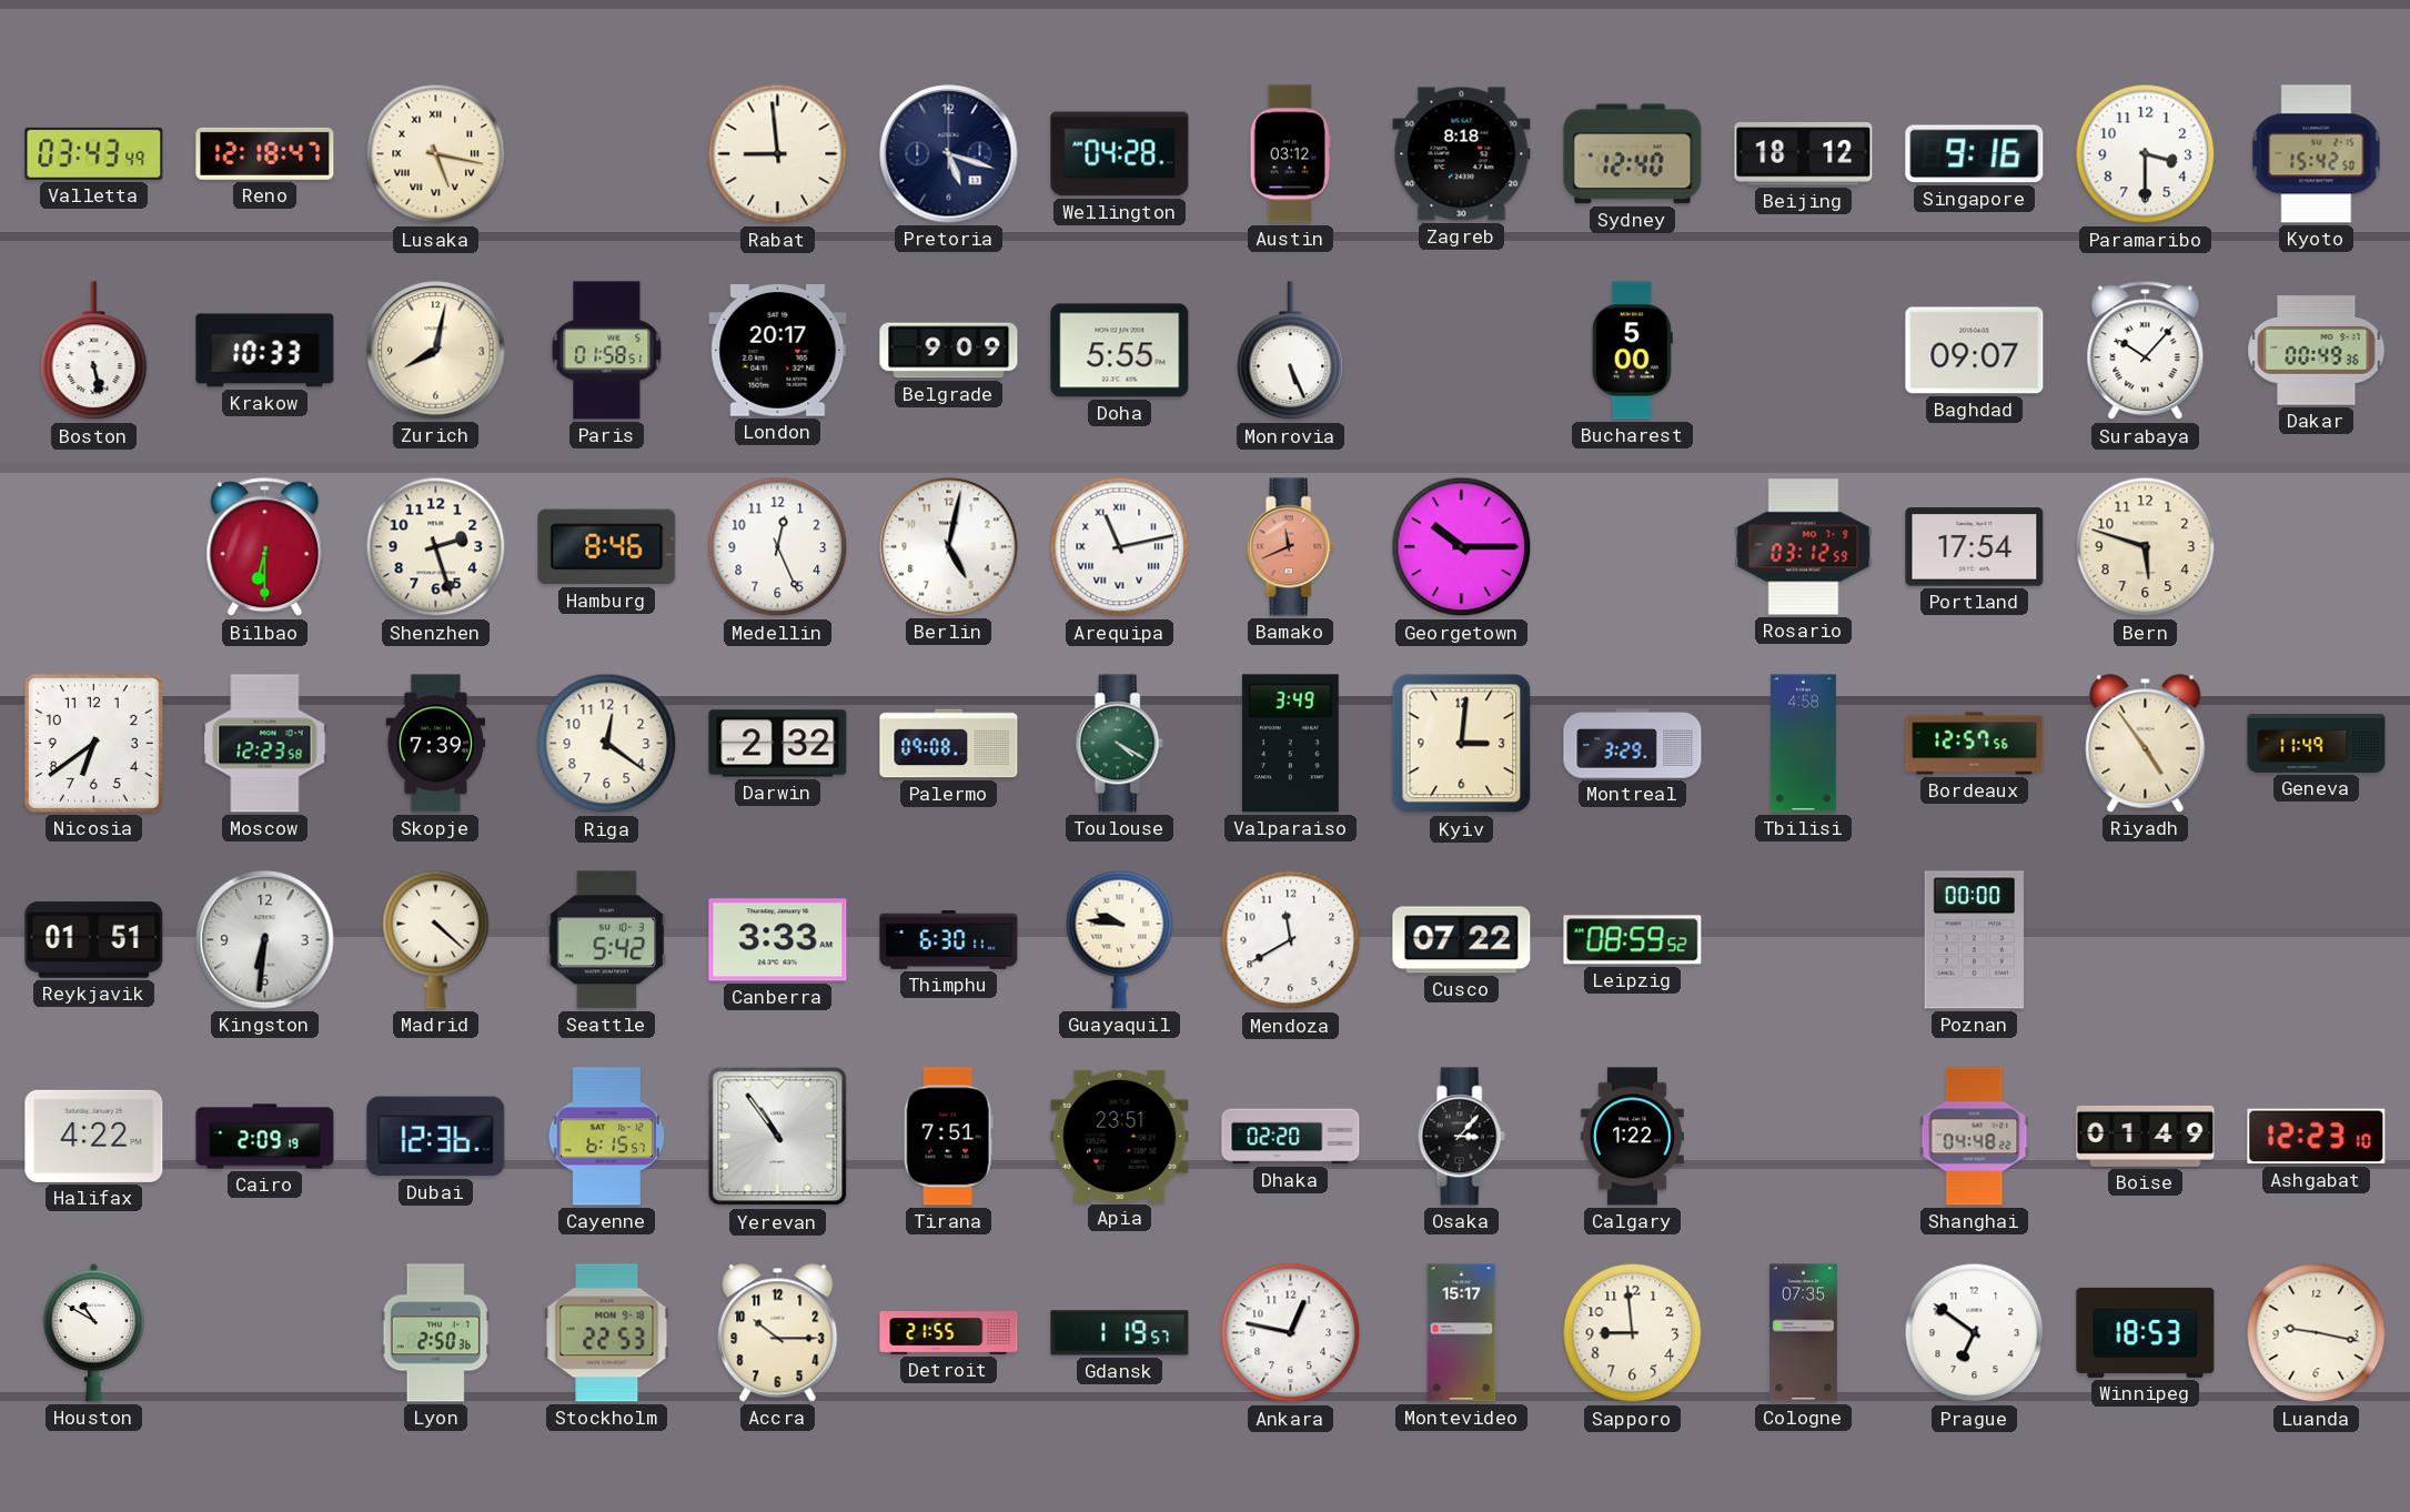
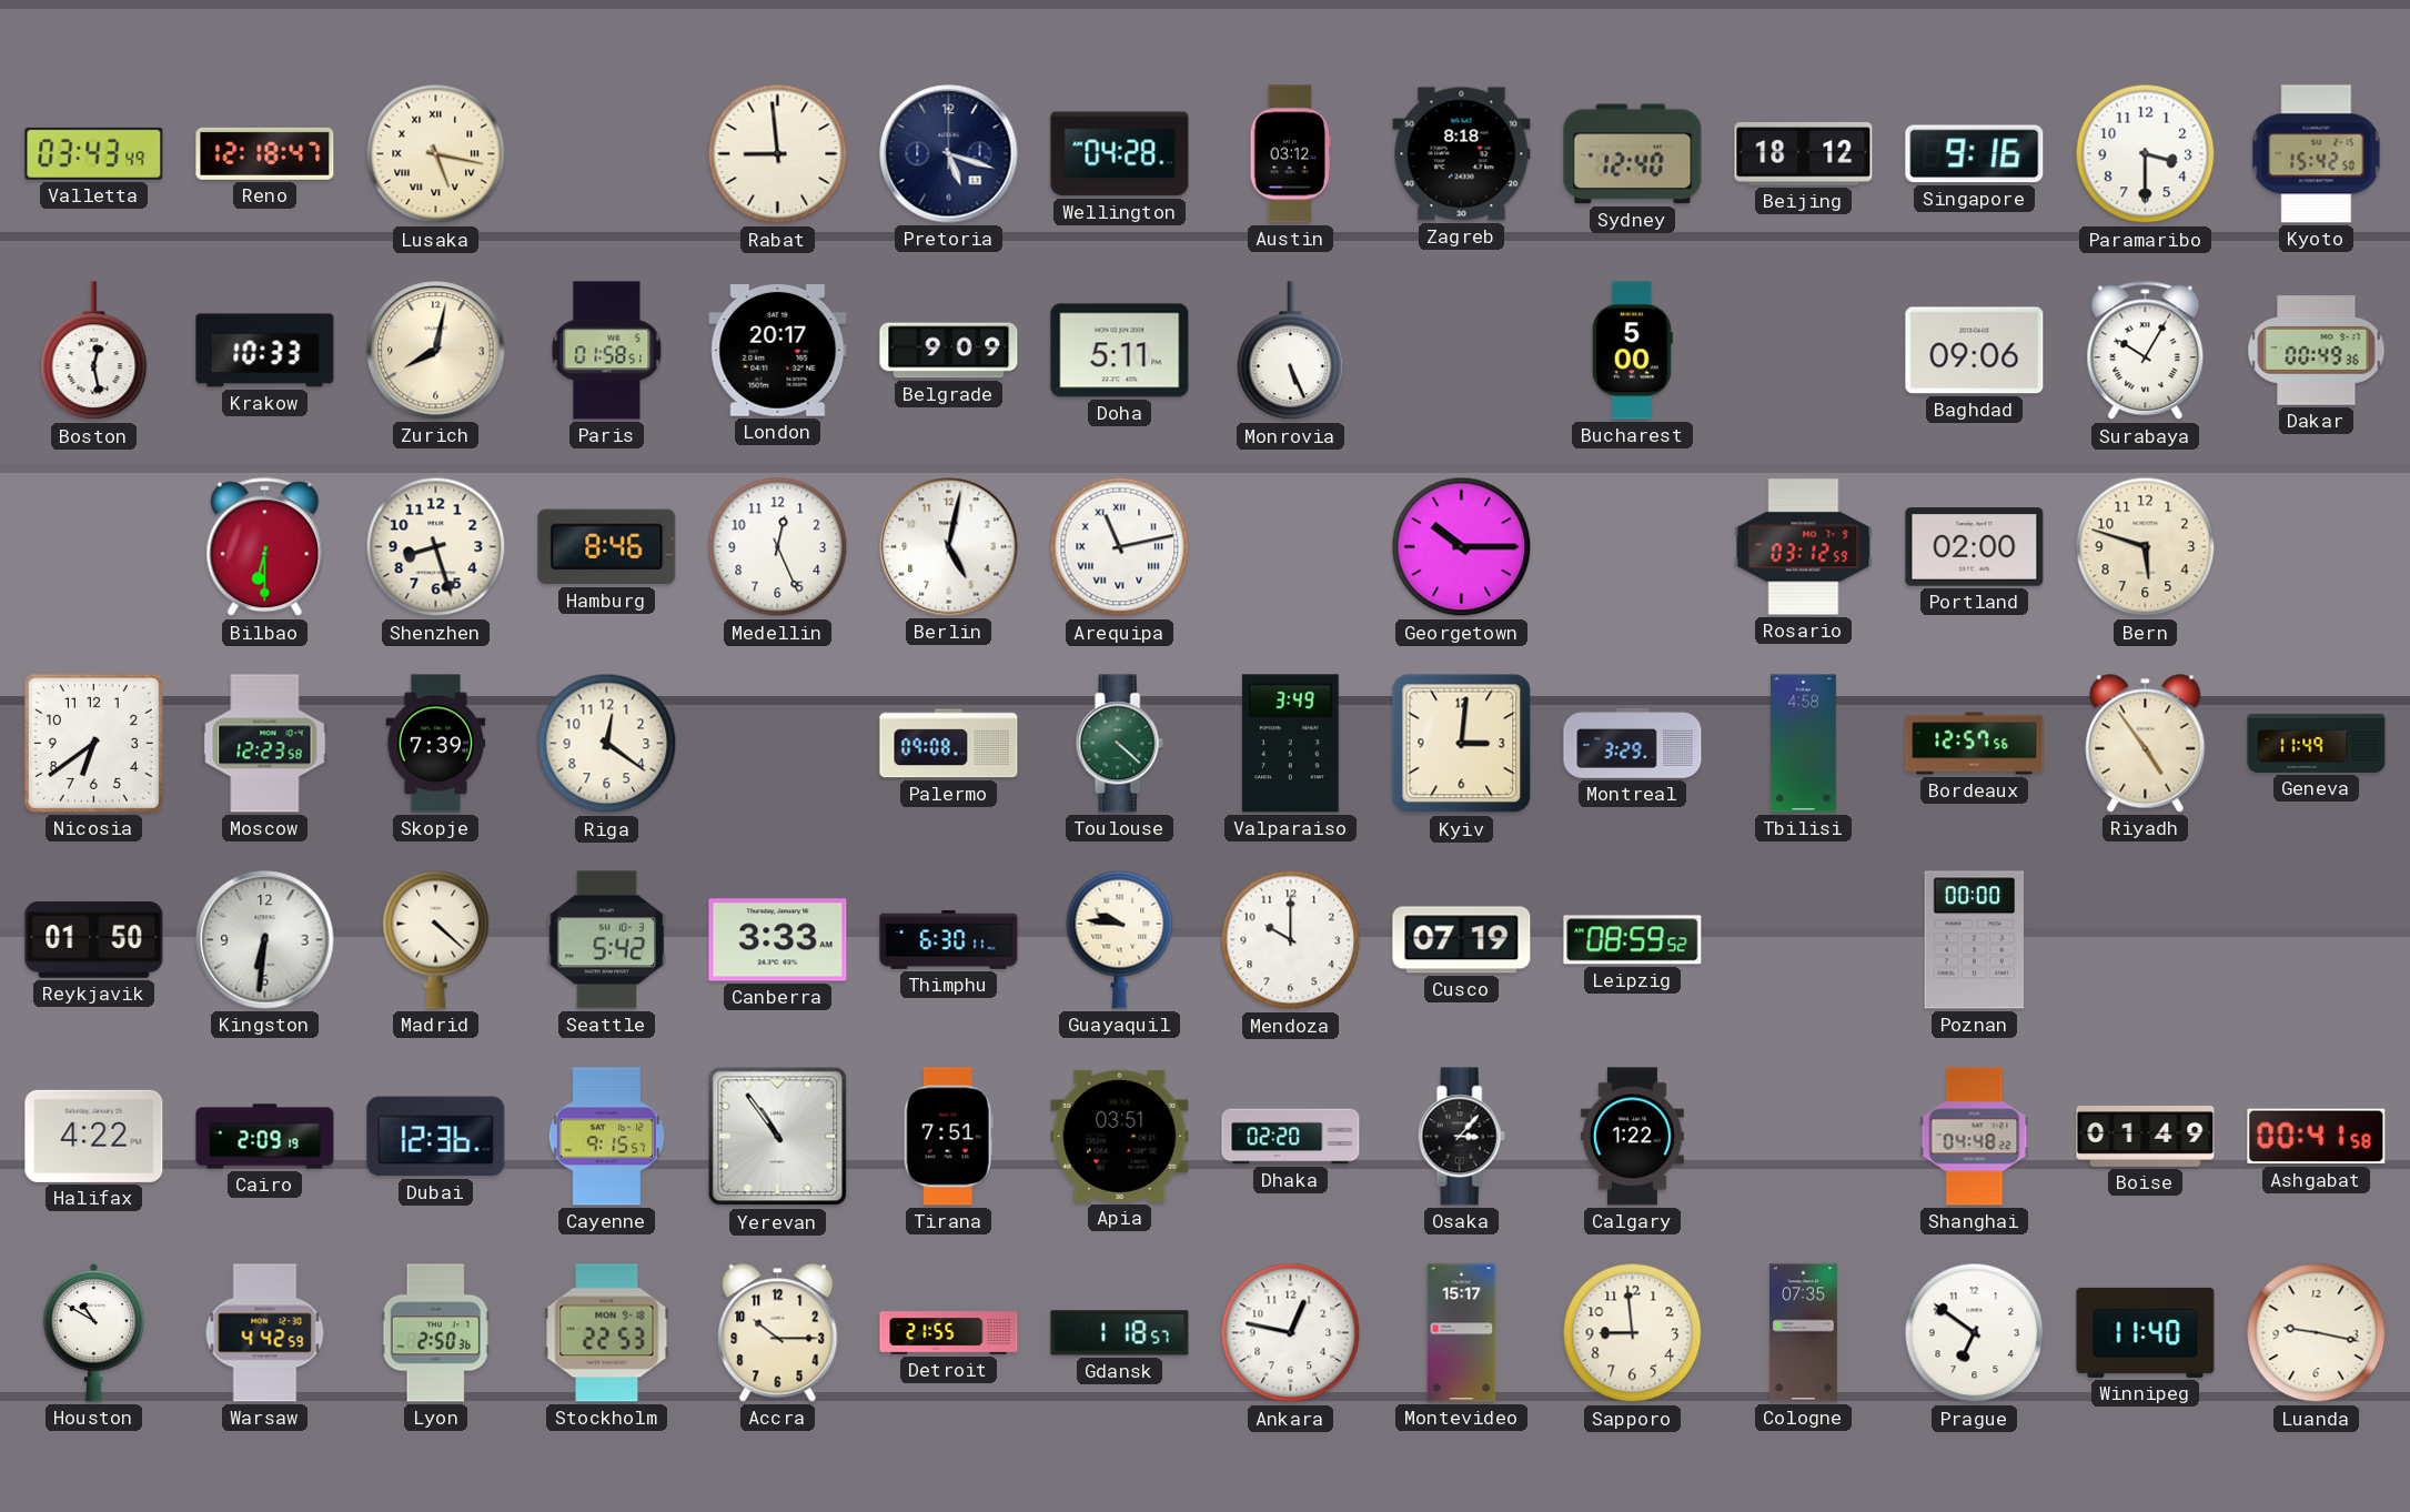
Boston: 5:28 -> 12:28 (94, 351)
Doha: 5:55 -> 5:11 (1120, 351)
Baghdad: 09:07 -> 09:06 (1975, 351)
Surabaya: 10:07 -> 10:05 (2146, 351)
Shenzhen: 2:27 -> 8:27 (436, 547)
Bamako: 11:41 -> none (1290, 547)
Portland: 17:54 -> 02:00 (1975, 547)
Darwin: 2:32 -> none (778, 744)
Toulouse: 4:20 -> 4:22 (1119, 744)
Reykjavik: 01:51 -> 01:50 (94, 940)
Mendoza: 11:40 -> 10:00 (1291, 940)
Cusco: 07:22 -> 07:19 (1462, 940)
Cayenne: 6:15 -> 9:15 (607, 1137)
Apia: 23:51 -> 03:51 (1120, 1136)
Ashgabat: 12:23 -> 00:41 (2317, 1137)
Warsaw: none -> 4:42 (265, 1333)
Gdansk: 1:19 -> 1:18 (1120, 1333)
Winnipeg: 18:53 -> 11:40 (2146, 1332)
